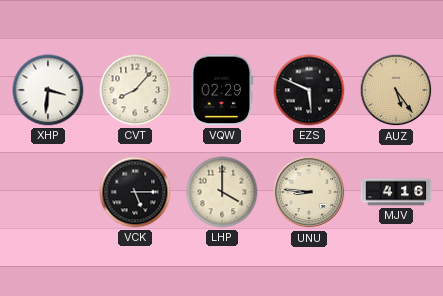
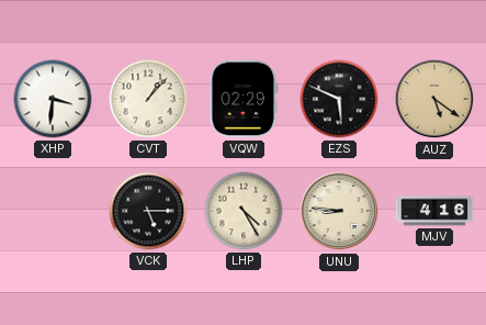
CVT: 8:07 -> 1:07 (148, 99)
AUZ: 5:24 -> 5:21 (434, 99)
LHP: 4:00 -> 4:25 (244, 211)
